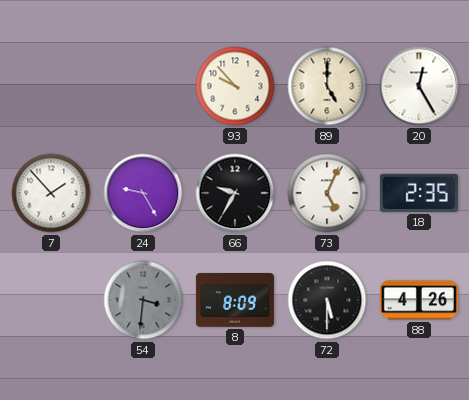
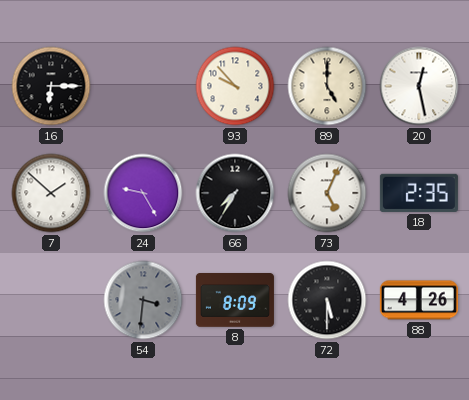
16: none -> 6:15 (51, 86)
20: 12:25 -> 12:28 (419, 86)
7: 1:53 -> 1:52 (51, 193)
66: 9:35 -> 7:35 (235, 193)
